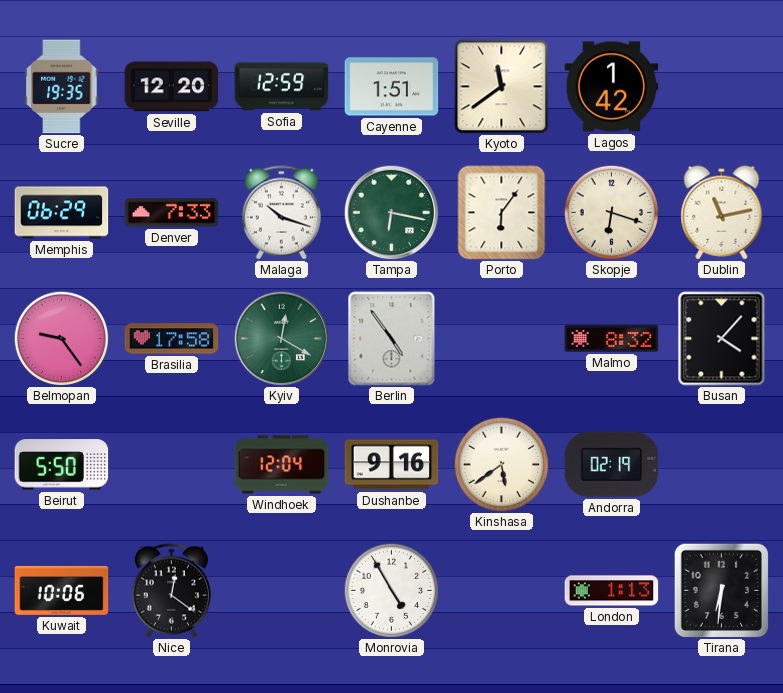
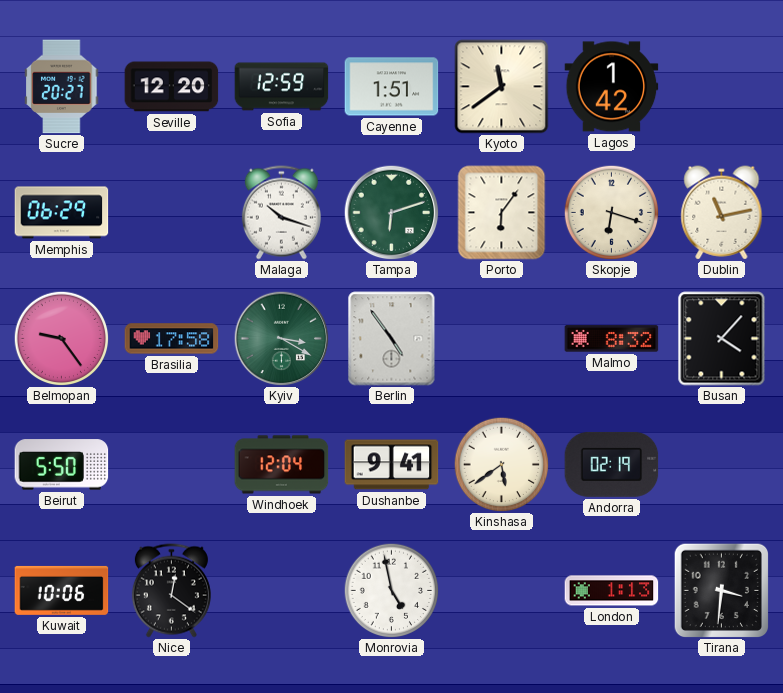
Sucre: 19:35 -> 20:27 (62, 87)
Denver: 7:33 -> none (172, 213)
Tampa: 6:17 -> 6:12 (391, 212)
Kyiv: 12:20 -> 3:20 (281, 338)
Dushanbe: 9:16 -> 9:41 (392, 465)
Monrovia: 4:55 -> 4:58 (391, 590)
Tirana: 6:31 -> 3:31 (721, 590)
